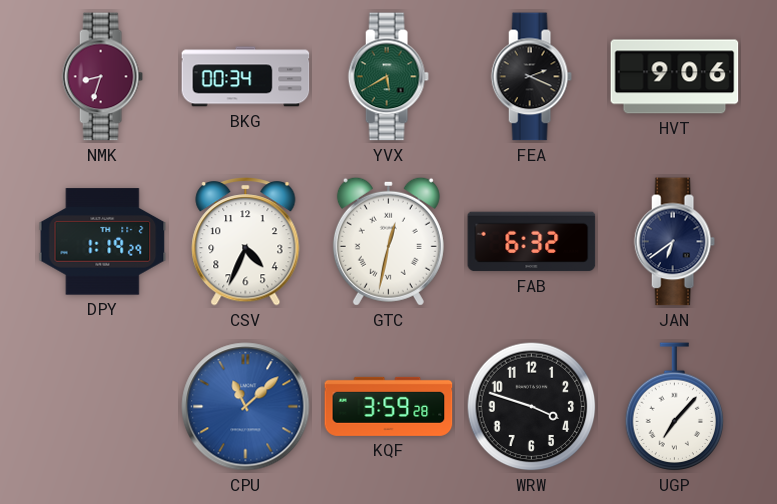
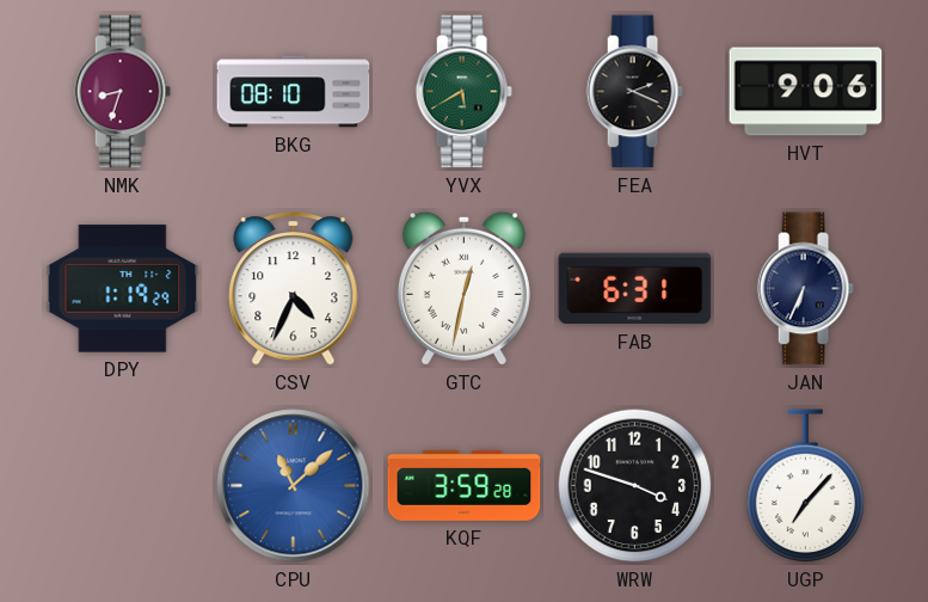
BKG: 00:34 -> 08:10 (294, 92)
FAB: 6:32 -> 6:31 (635, 289)
JAN: 6:39 -> 6:34 (805, 289)
